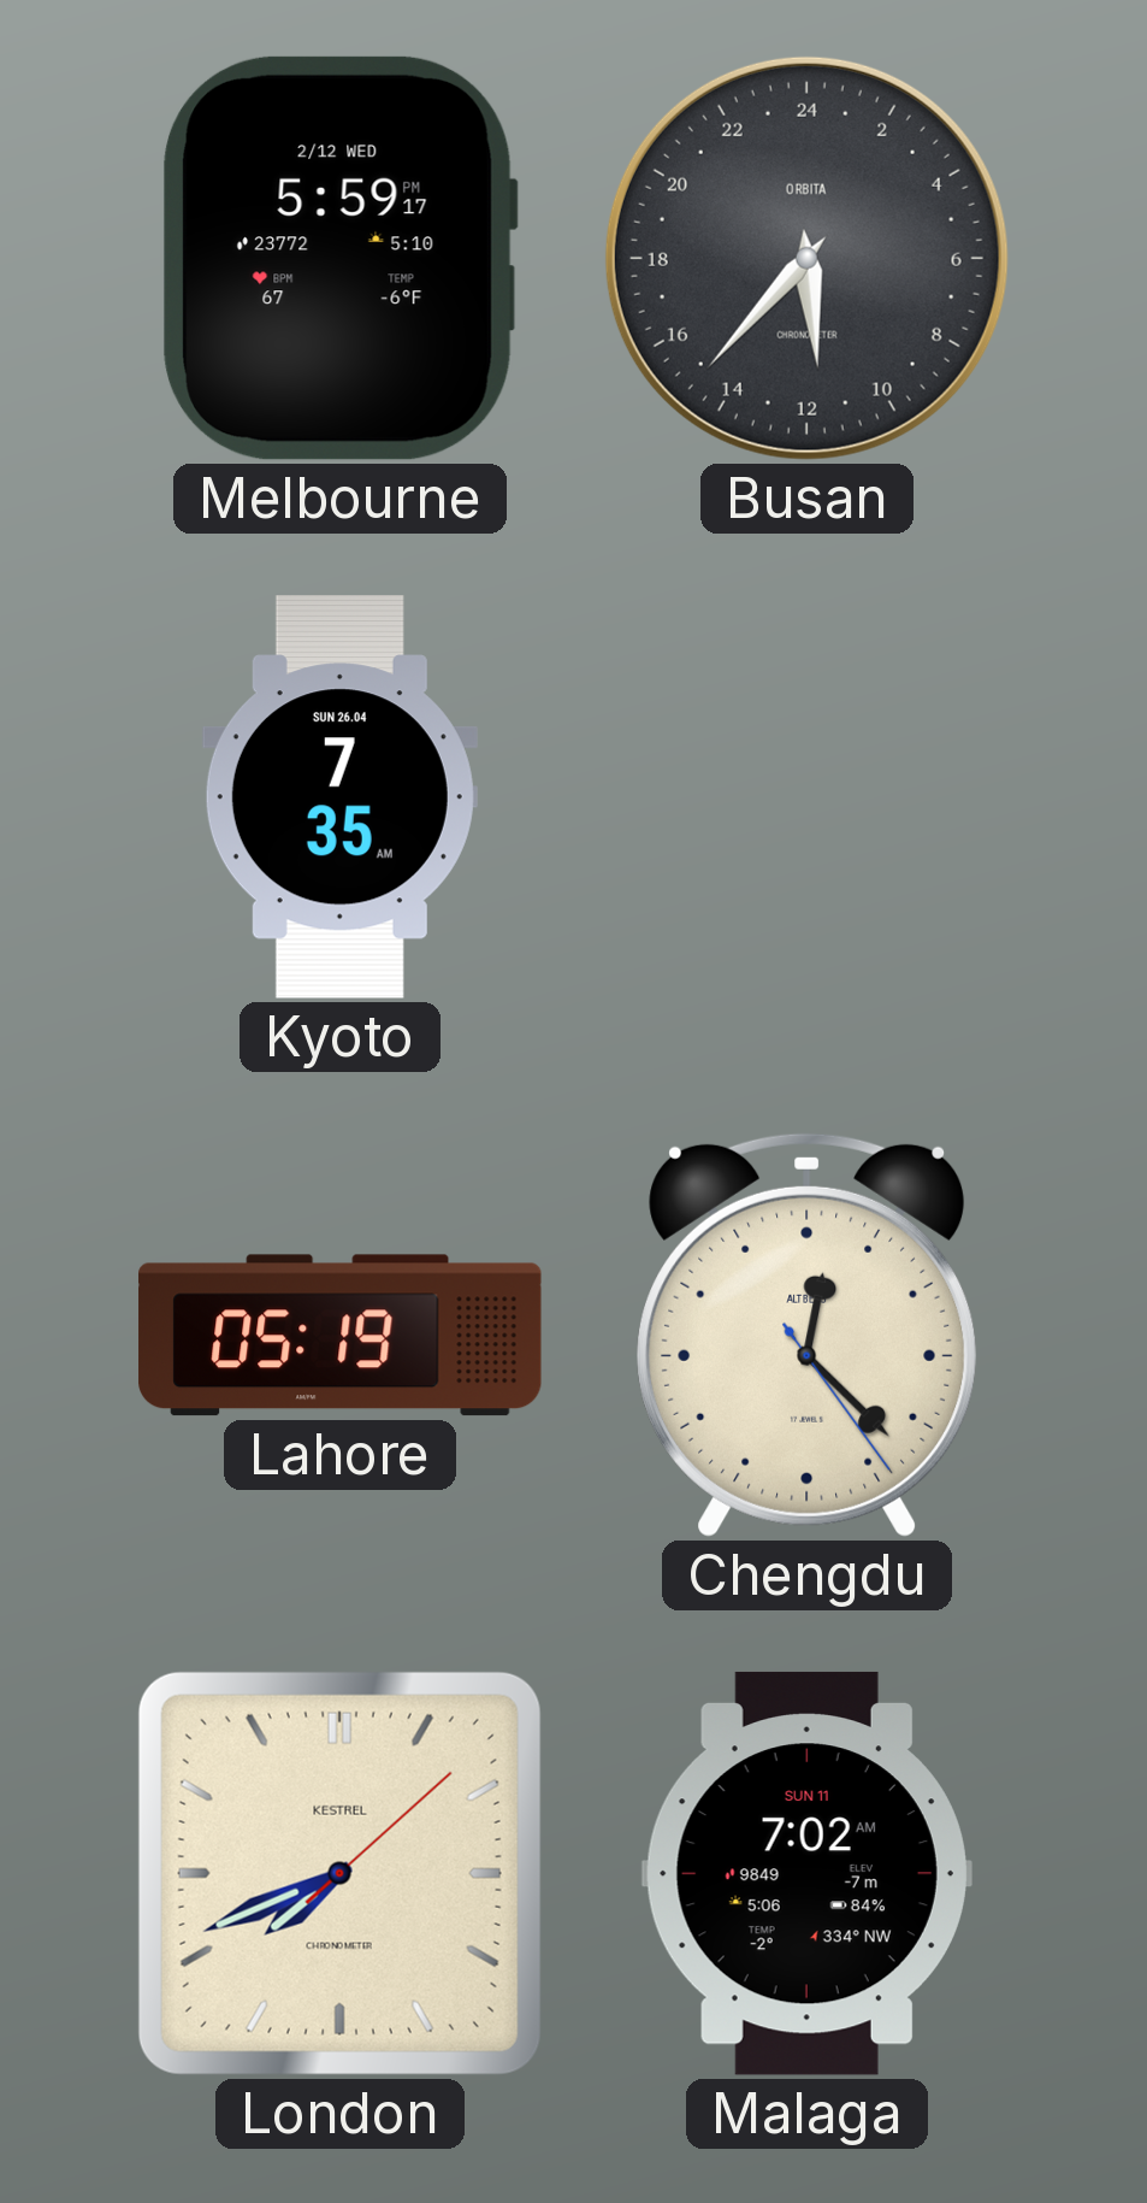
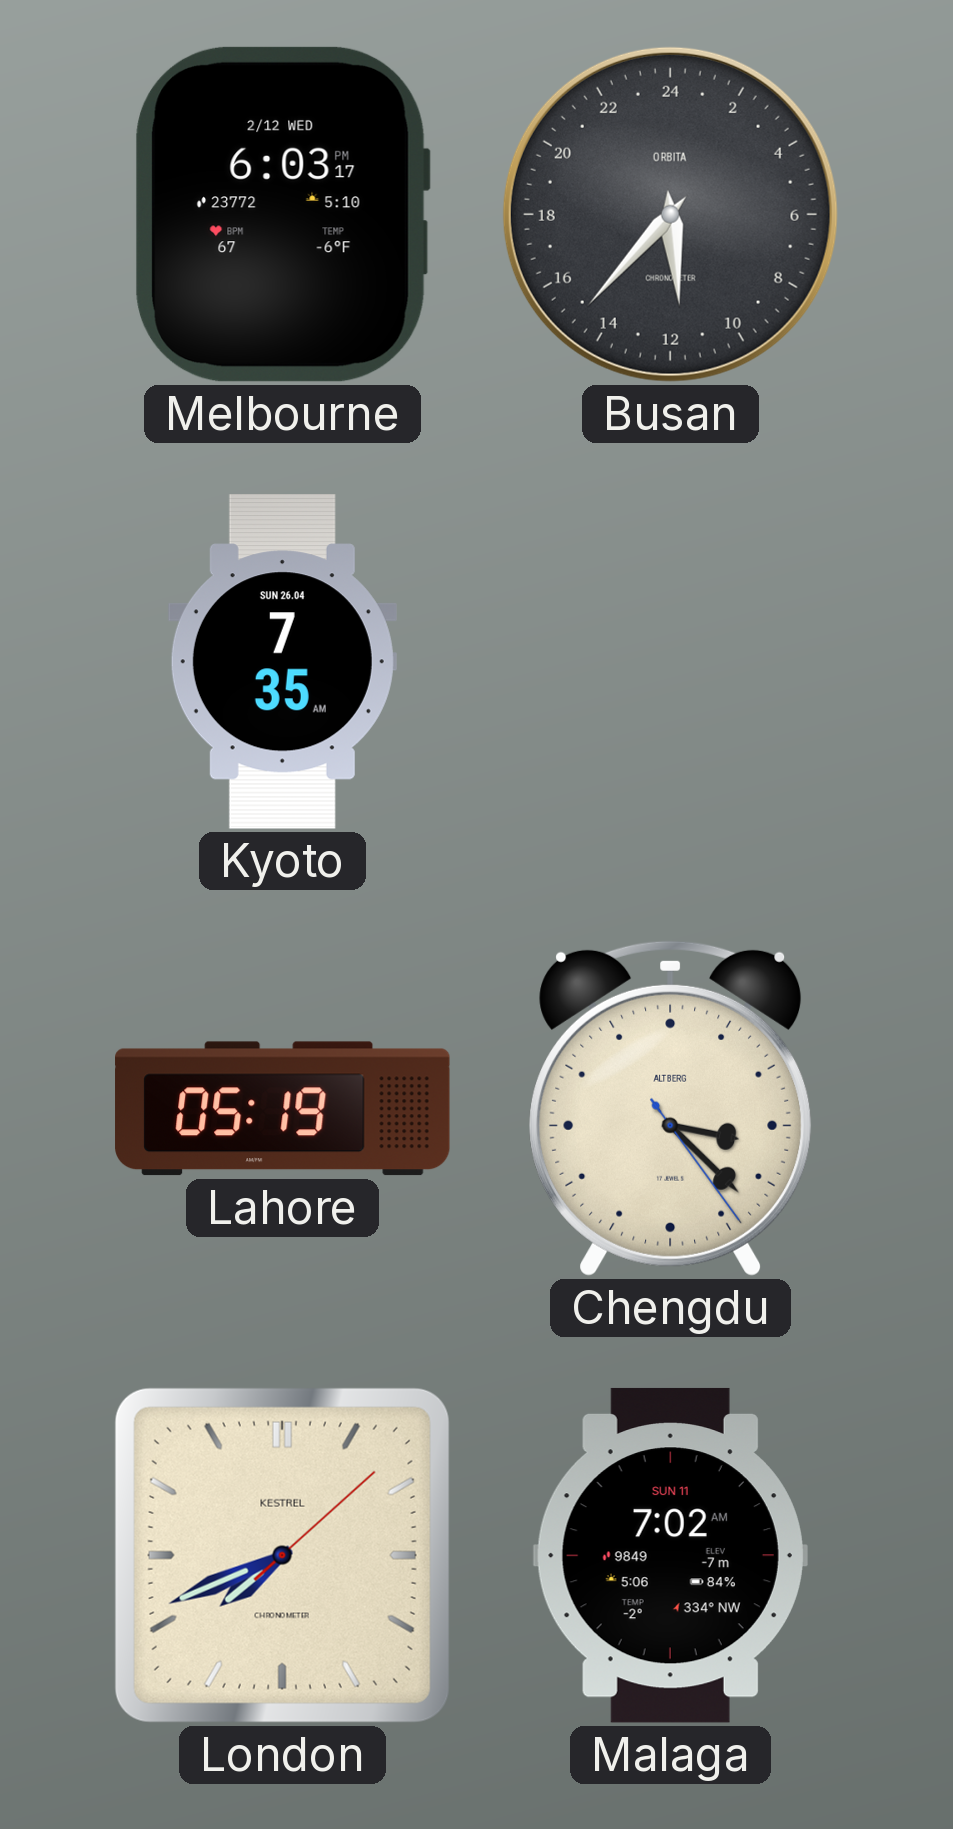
Melbourne: 5:59 -> 6:03 (282, 214)
Chengdu: 12:22 -> 3:22 (671, 1108)
